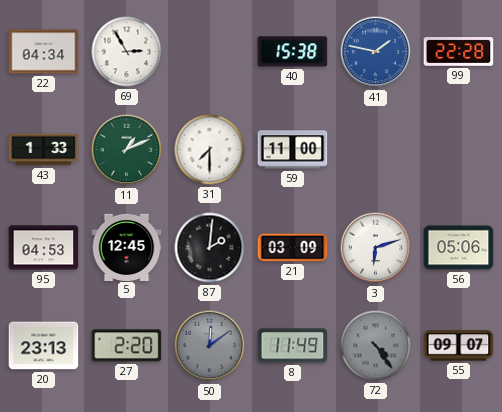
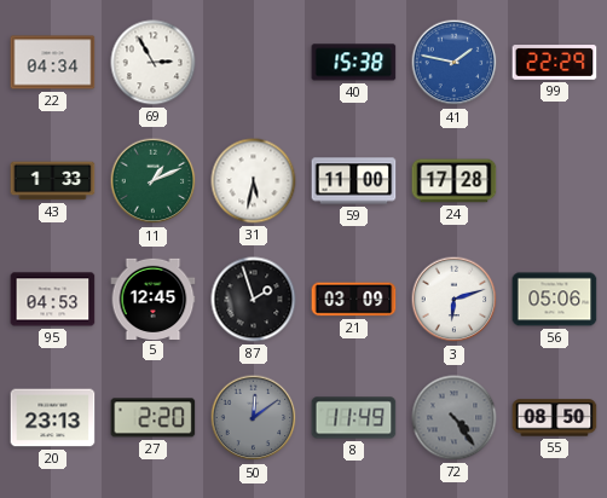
99: 22:28 -> 22:29 (555, 63)
31: 7:30 -> 5:32 (254, 181)
24: none -> 17:28 (455, 181)
87: 2:01 -> 1:57 (254, 300)
55: 09:07 -> 08:50 (555, 418)
